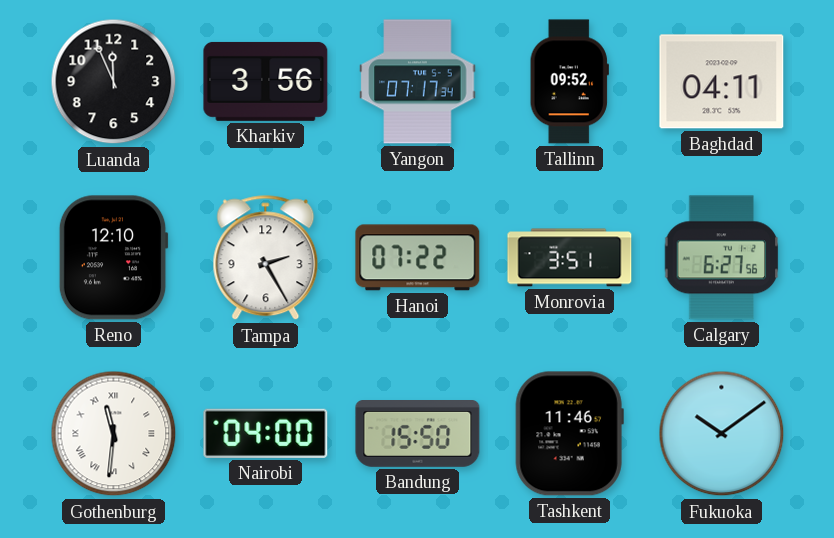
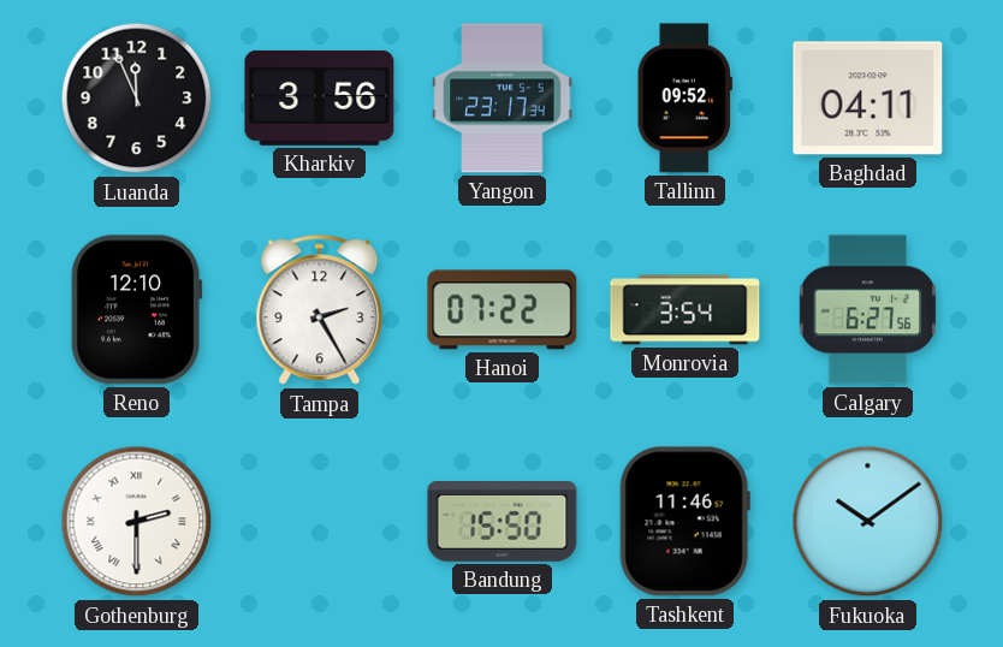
Yangon: 07:17 -> 23:17 (503, 99)
Monrovia: 3:51 -> 3:54 (686, 310)
Gothenburg: 11:31 -> 2:30 (137, 522)
Nairobi: 04:00 -> none (266, 433)
